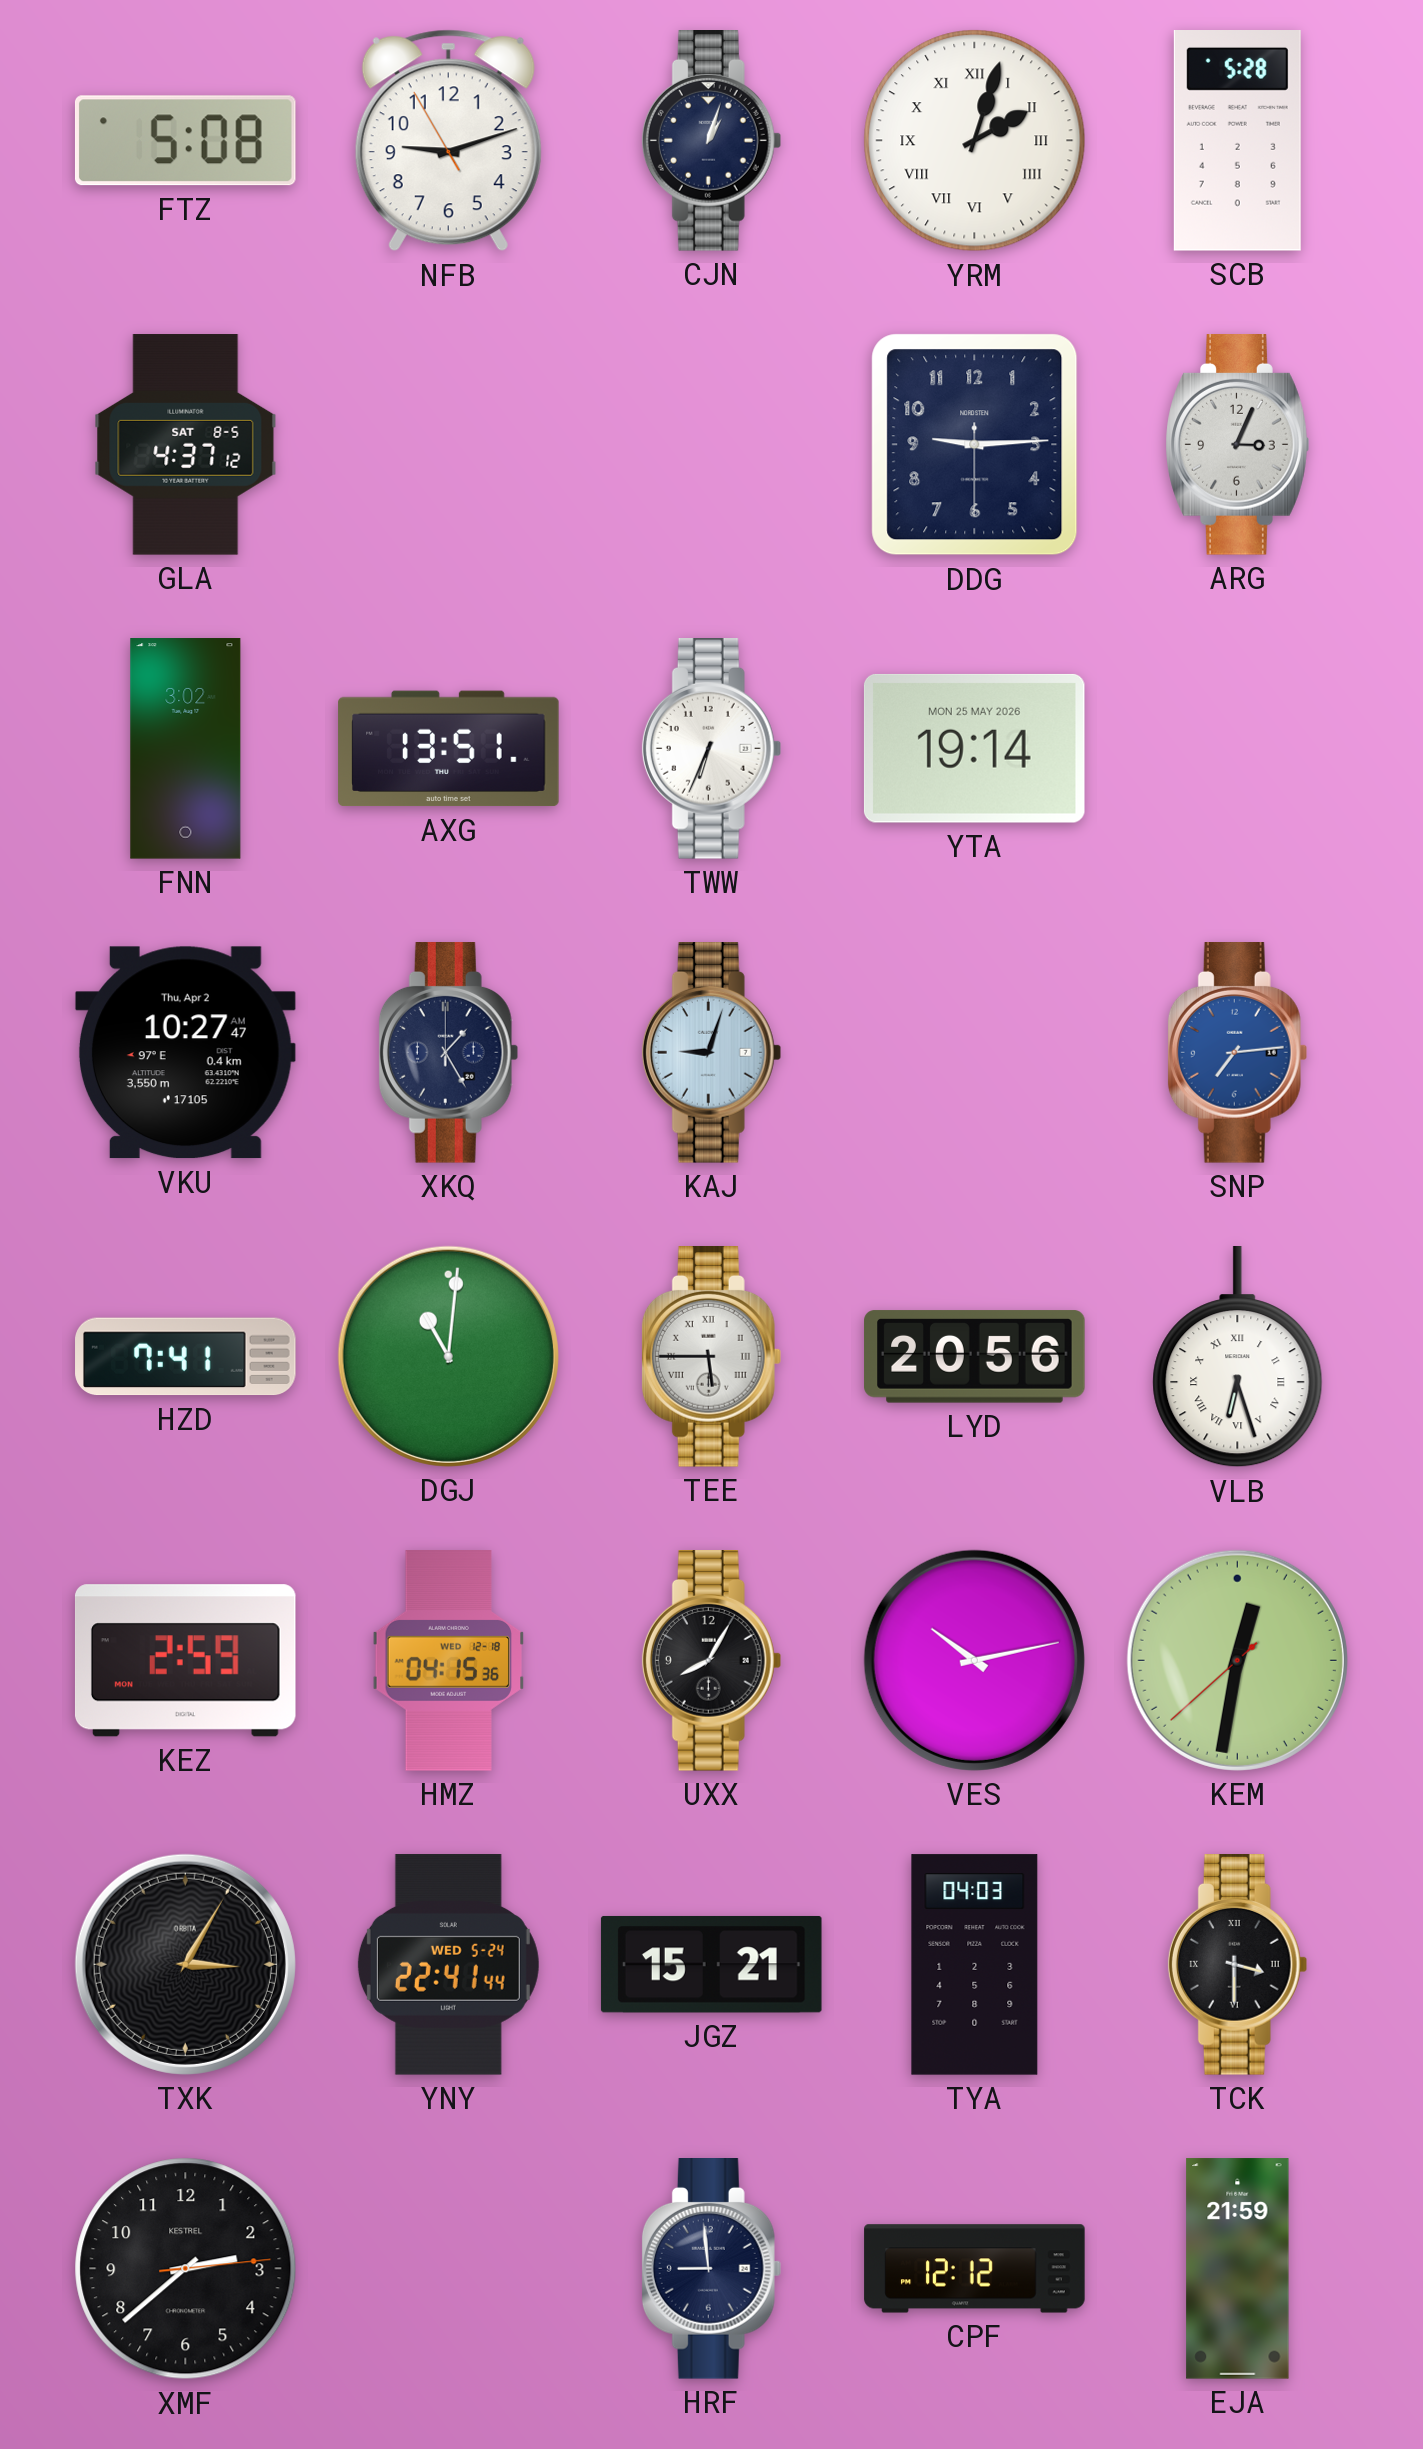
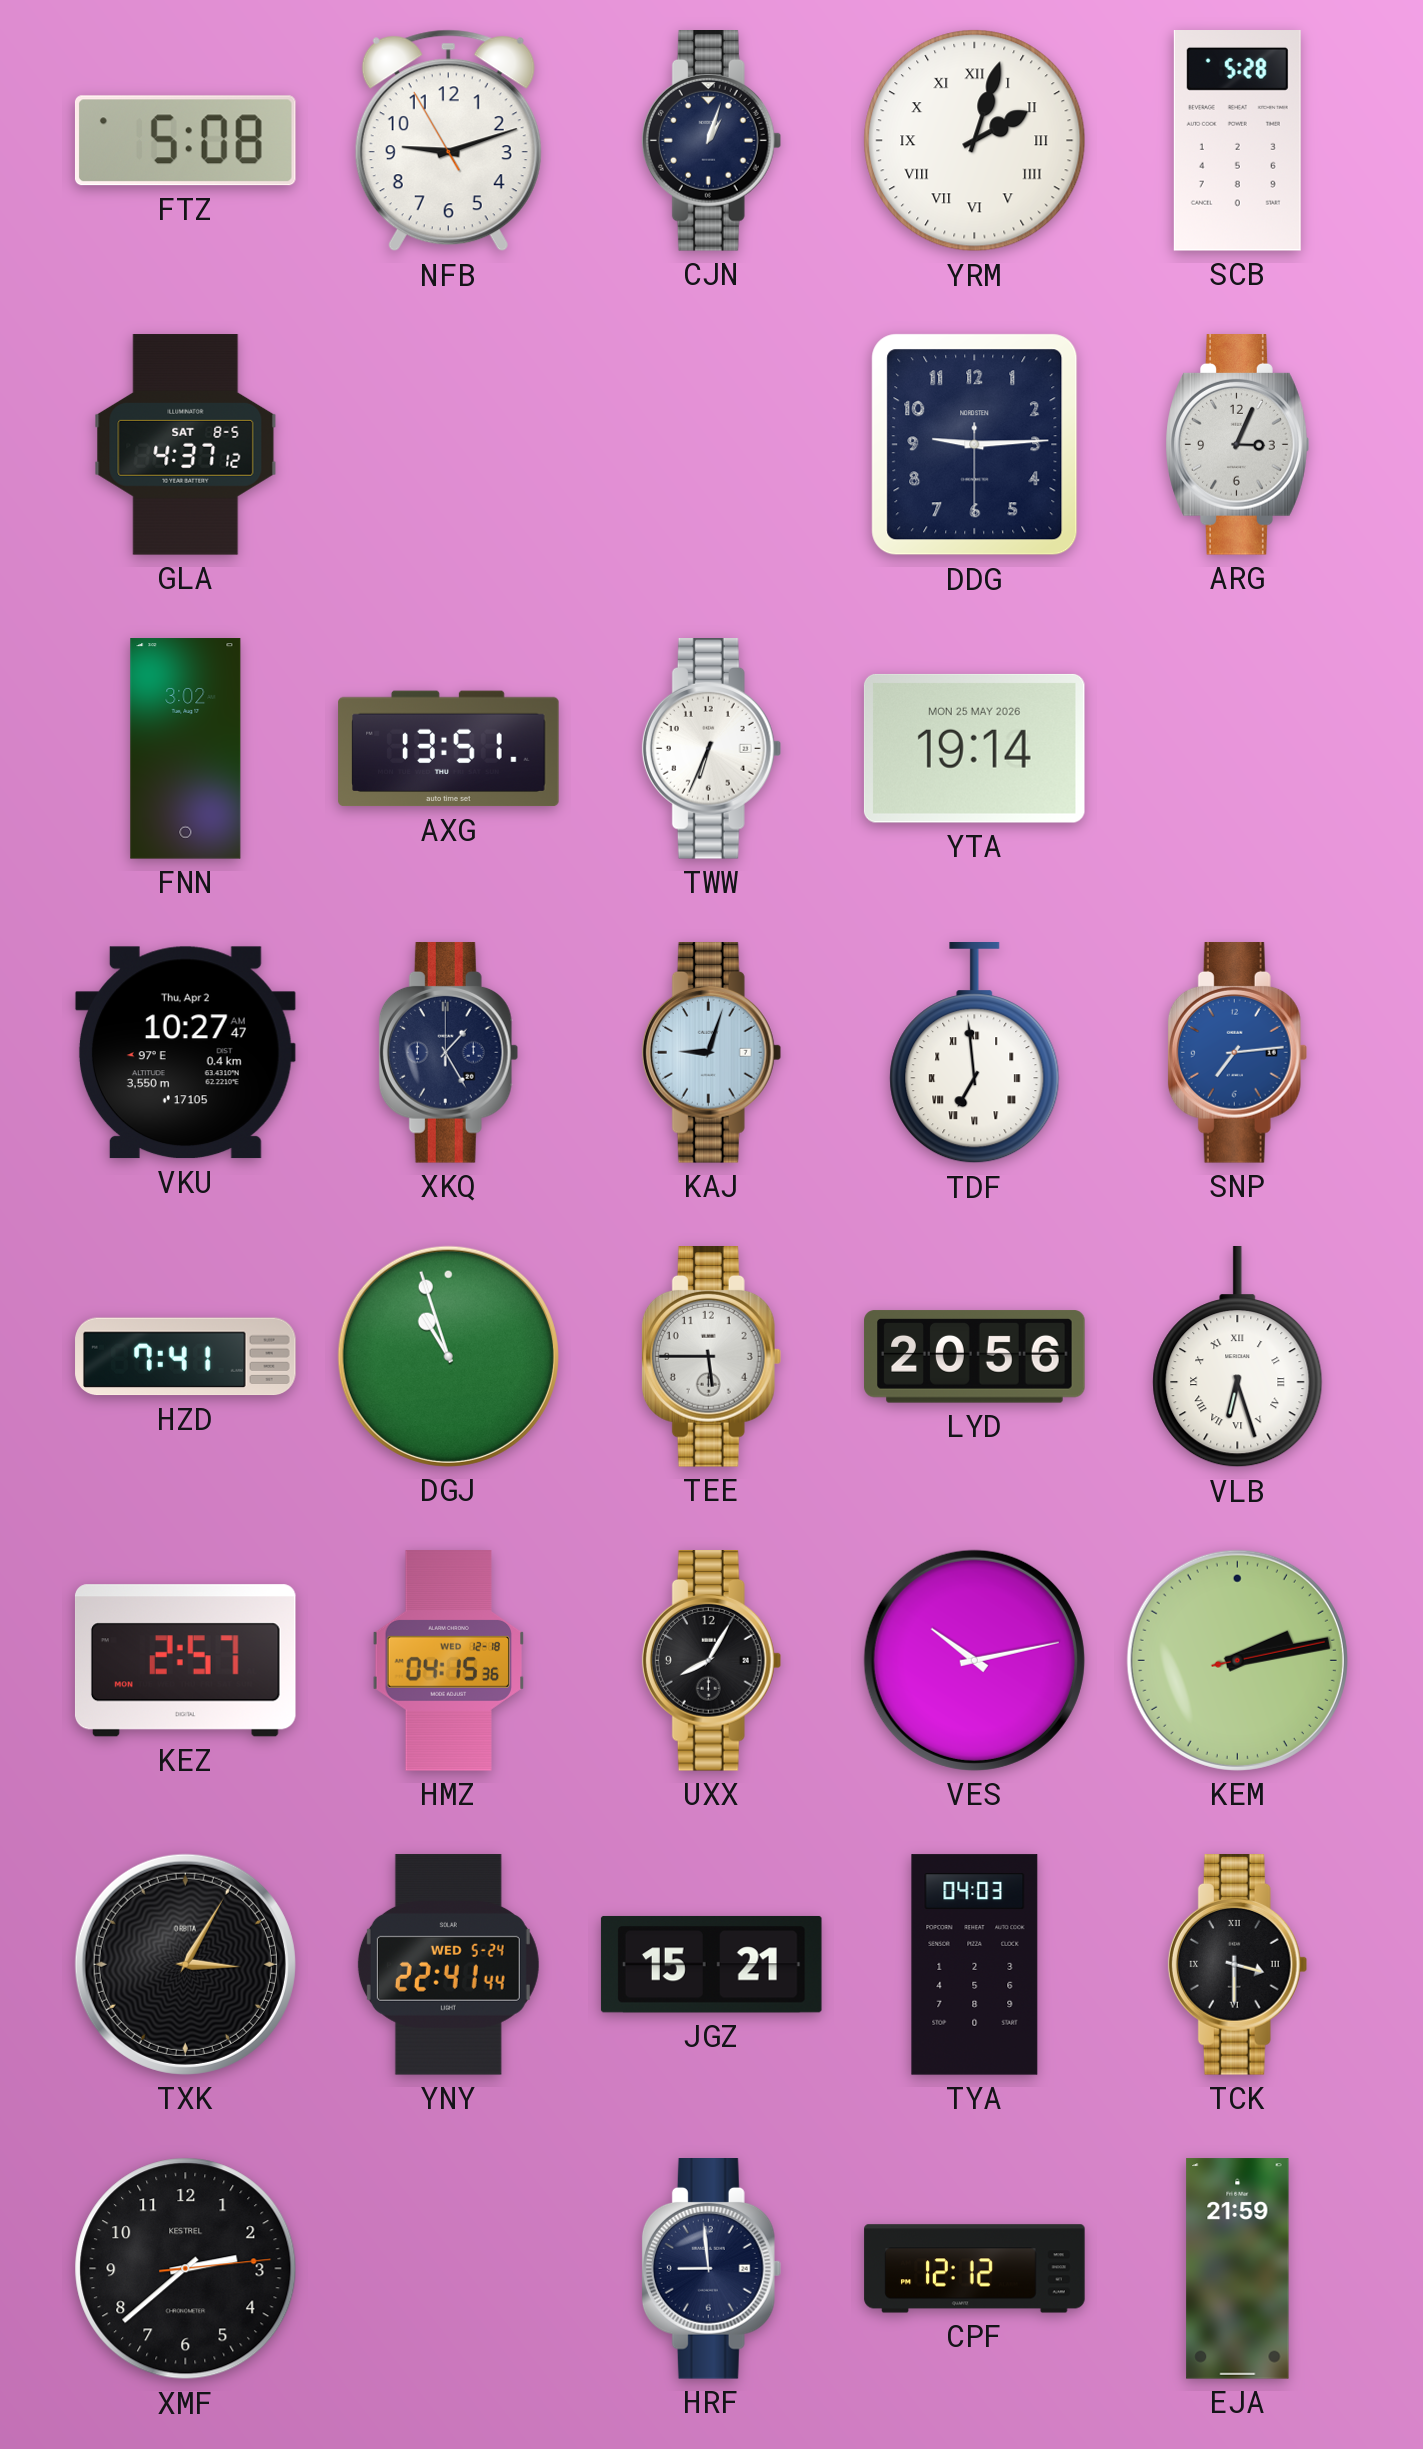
TDF: none -> 6:59 (975, 1054)
DGJ: 11:01 -> 10:57 (448, 1356)
TEE numerals: Roman -> Arabic (712, 1357)
KEZ: 2:59 -> 2:57 (185, 1661)
KEM: 12:31 -> 2:13 (1237, 1660)
